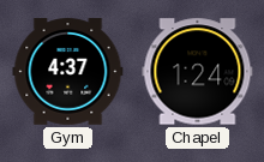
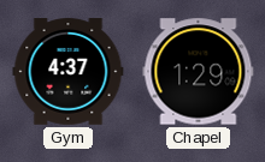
Chapel: 1:24 -> 1:29 (199, 72)
